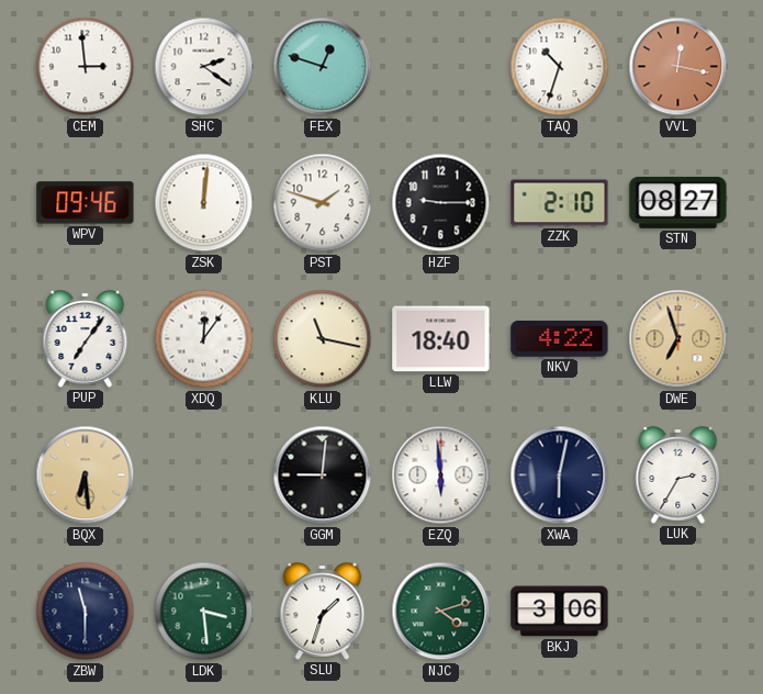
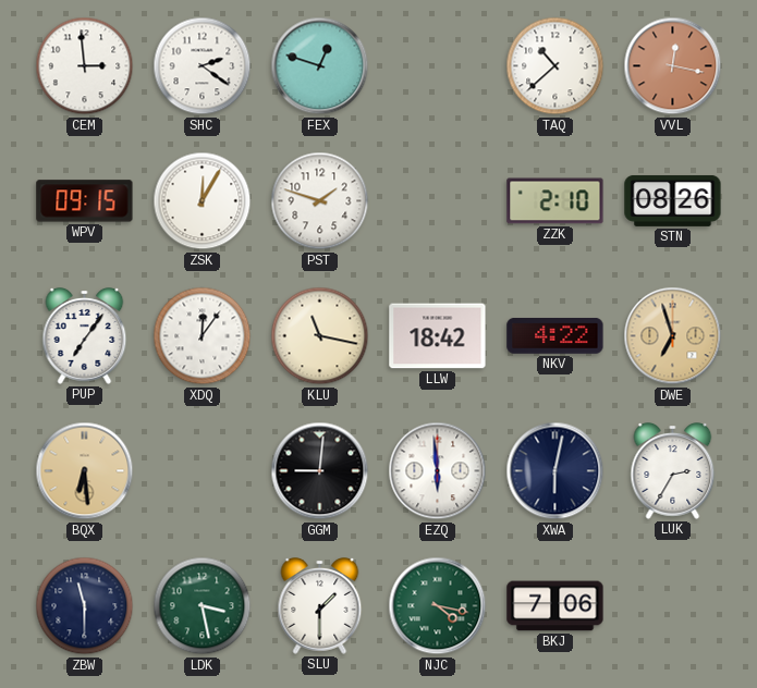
TAQ: 10:33 -> 10:38 (555, 66)
WPV: 09:46 -> 09:15 (85, 201)
ZSK: 12:01 -> 12:05 (203, 201)
HZF: 9:15 -> none (441, 203)
STN: 08:27 -> 08:26 (673, 200)
LLW: 18:40 -> 18:42 (438, 336)
LDK: 3:29 -> 3:28 (203, 606)
SLU: 1:33 -> 1:30 (320, 606)
NJC: 4:12 -> 4:17 (438, 606)
BKJ: 3:06 -> 7:06 (555, 606)
